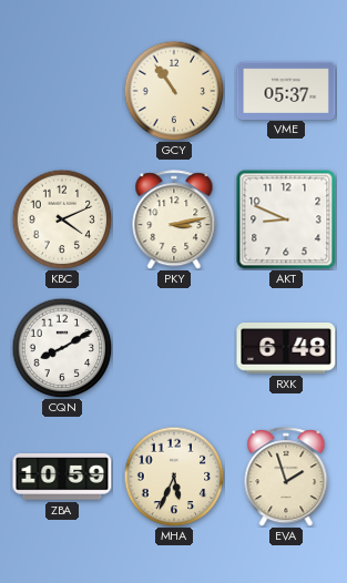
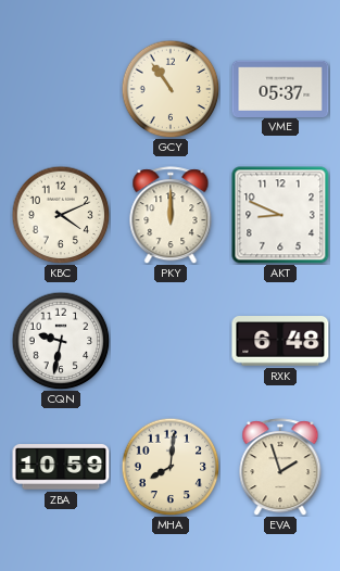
PKY: 3:13 -> 12:00 (171, 215)
CQN: 8:10 -> 9:32 (61, 341)
MHA: 5:34 -> 8:01 (171, 467)
